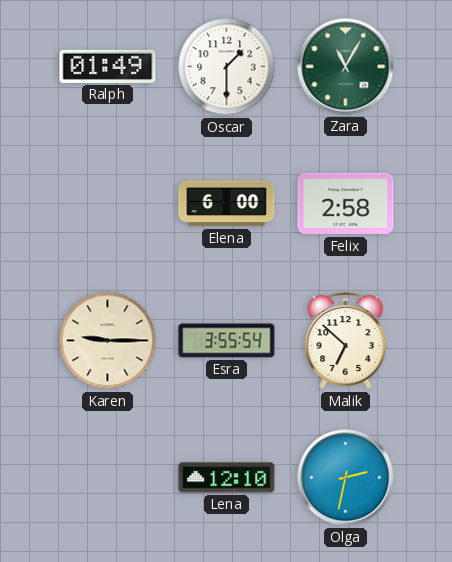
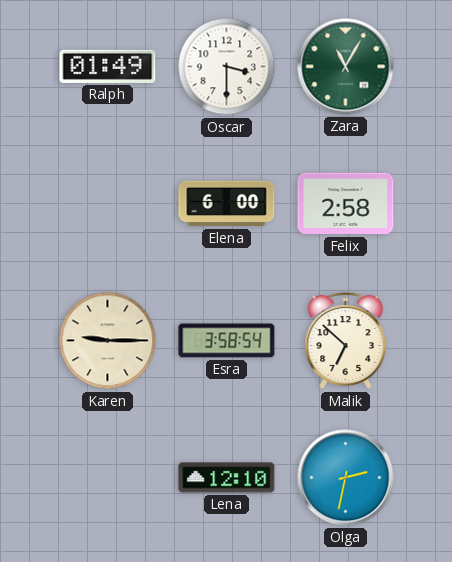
Oscar: 1:30 -> 3:30 (227, 67)
Esra: 3:55 -> 3:58 (227, 341)
